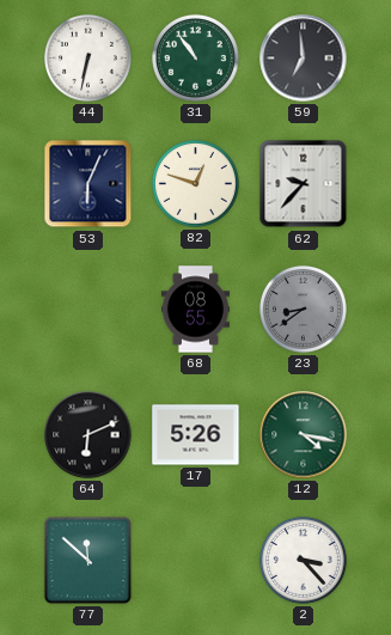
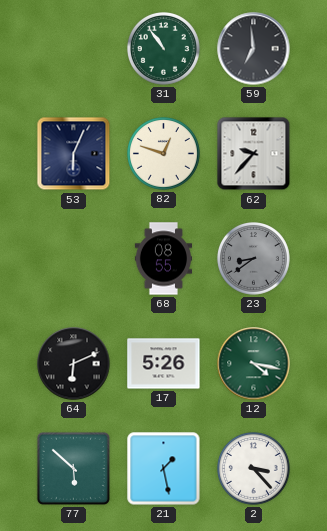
44: 6:32 -> none (88, 59)
77: 11:52 -> 5:52 (73, 468)
21: none -> 1:28 (164, 469)
